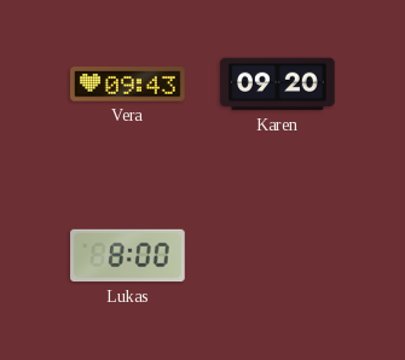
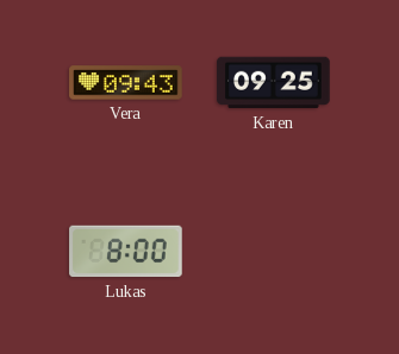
Karen: 09:20 -> 09:25 (274, 83)
